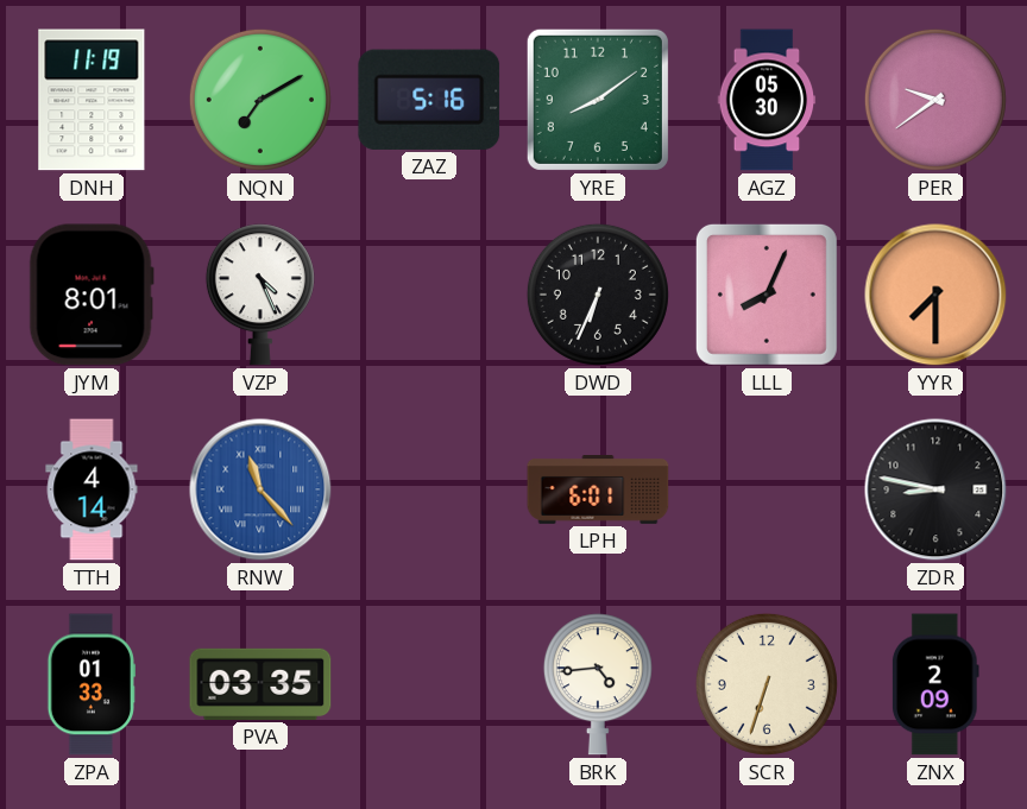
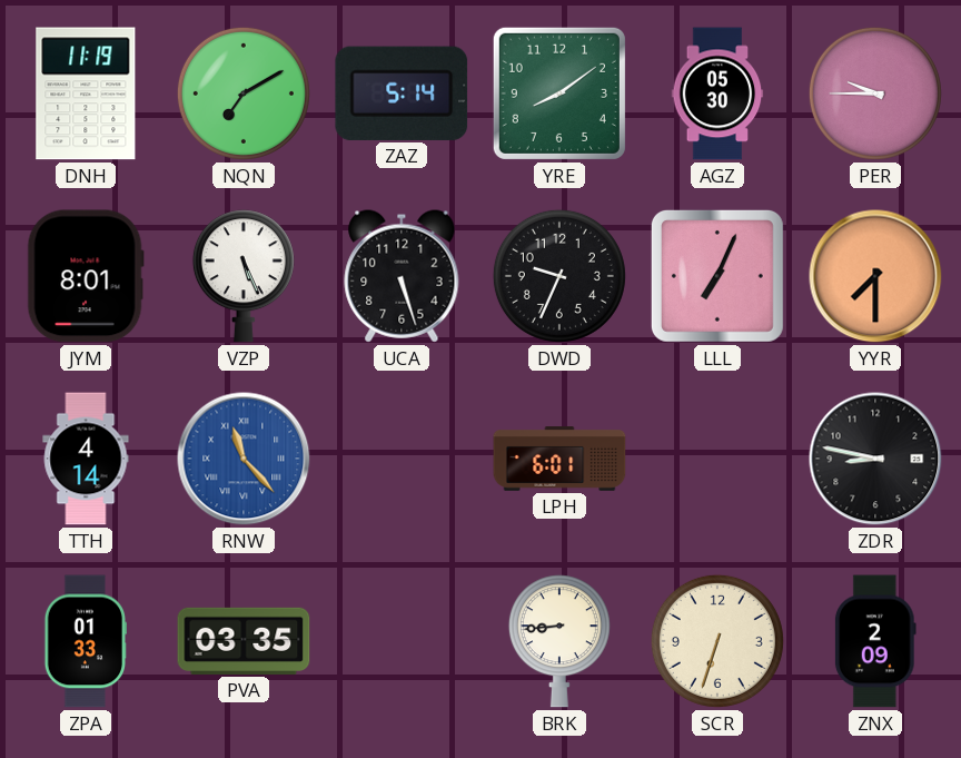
ZAZ: 5:16 -> 5:14 (402, 93)
PER: 9:39 -> 9:45 (875, 93)
VZP: 4:26 -> 5:26 (244, 276)
UCA: none -> 5:27 (402, 276)
DWD: 6:34 -> 9:34 (559, 276)
LLL: 8:04 -> 7:04 (717, 276)
BRK: 4:44 -> 8:44 (559, 641)
